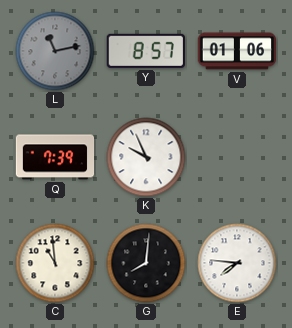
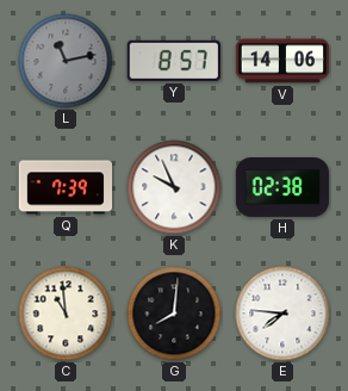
V: 01:06 -> 14:06 (282, 61)
H: none -> 02:38 (281, 188)
